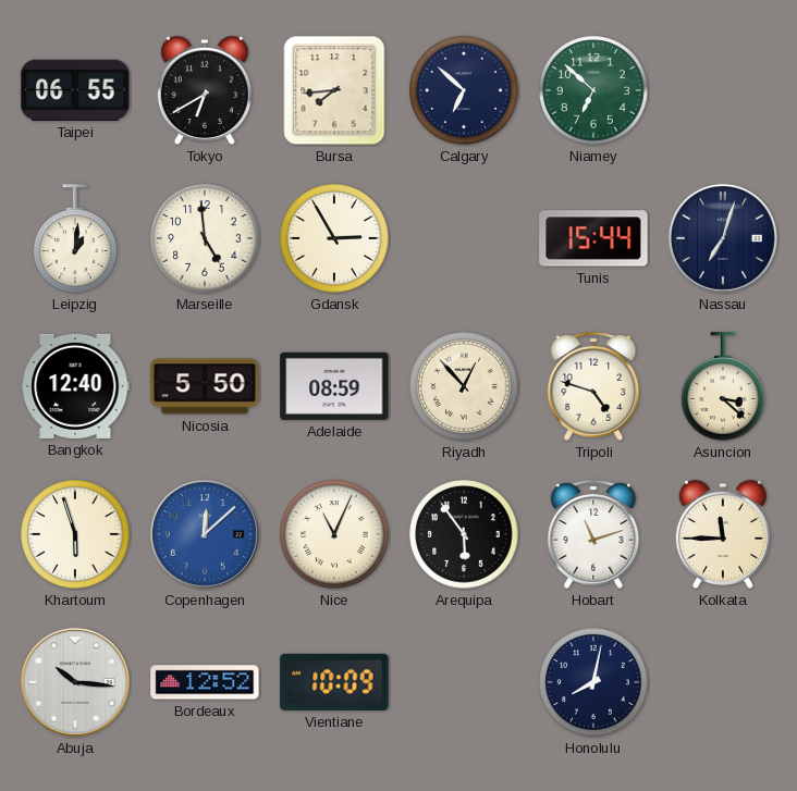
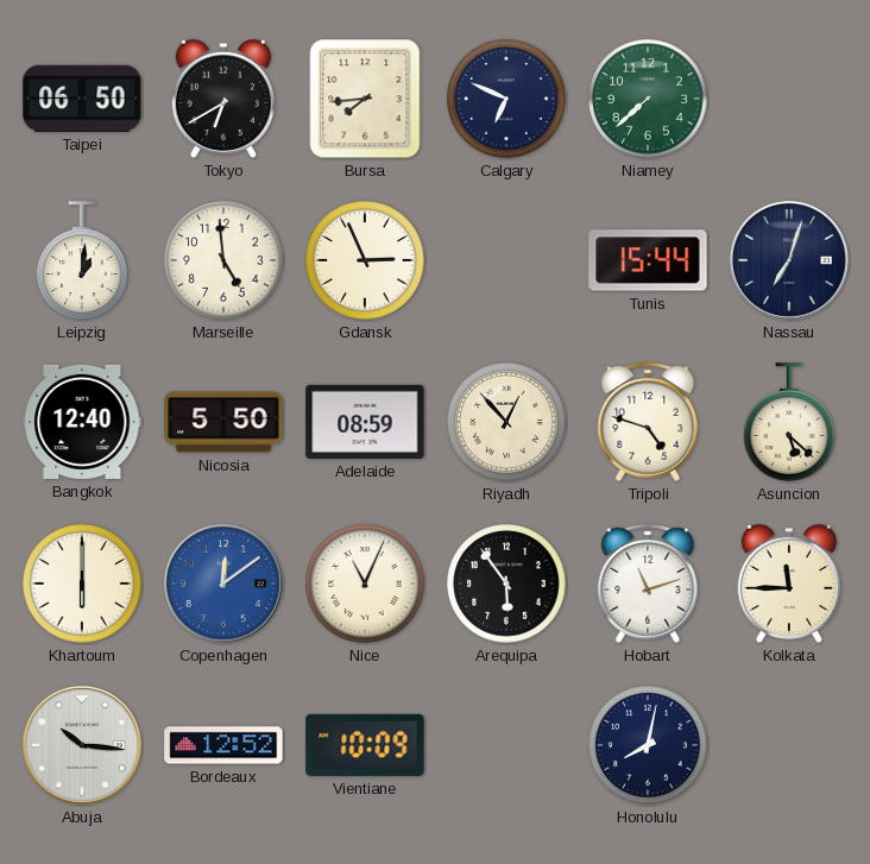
Taipei: 06:55 -> 06:50 (82, 99)
Calgary: 6:52 -> 6:49 (506, 99)
Niamey: 6:52 -> 7:38 (648, 99)
Gdansk: 2:55 -> 2:56 (365, 260)
Asuncion: 3:22 -> 5:22 (789, 422)
Khartoum: 5:57 -> 6:00 (82, 584)
Copenhagen: 12:08 -> 12:09 (223, 584)
